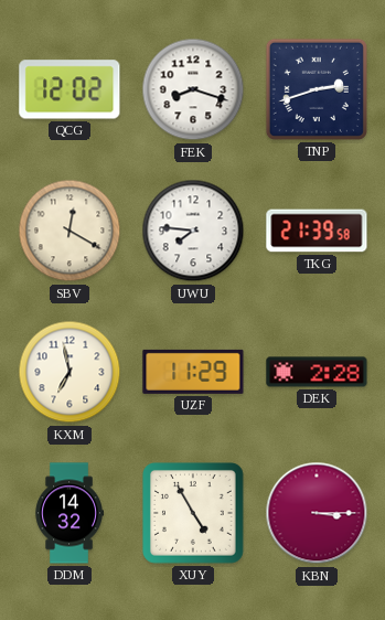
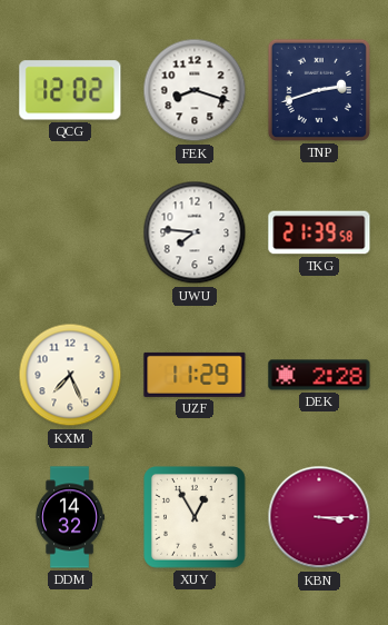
SBV: 12:20 -> none (69, 231)
KXM: 6:58 -> 7:26 (70, 375)
XUY: 4:55 -> 12:55 (196, 518)
